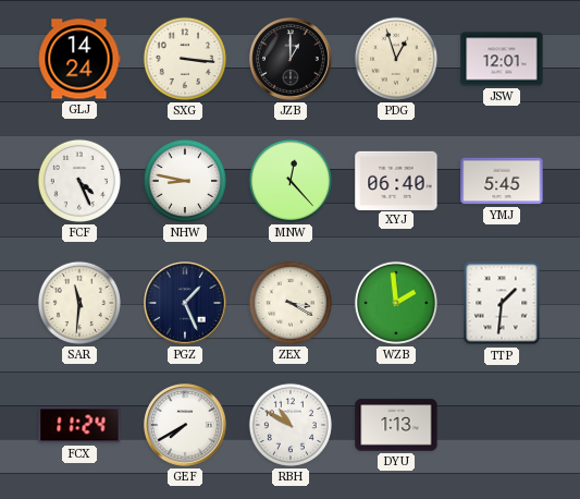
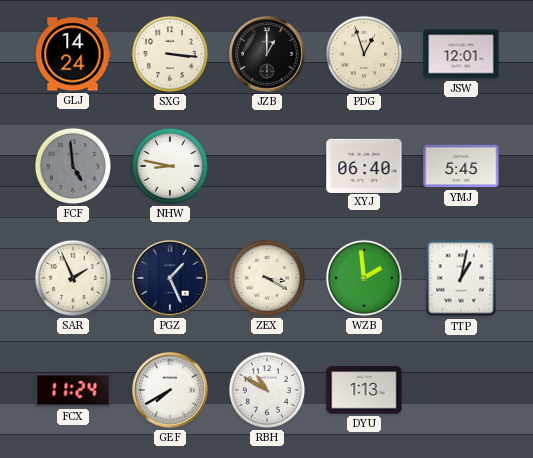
FCF: 4:26 -> 4:59 (73, 166)
FCF dial: white -> grey (73, 166)
MNW: 12:23 -> none (291, 181)
SAR: 11:31 -> 1:56 (73, 278)
TTP: 1:31 -> 1:02 (461, 278)
